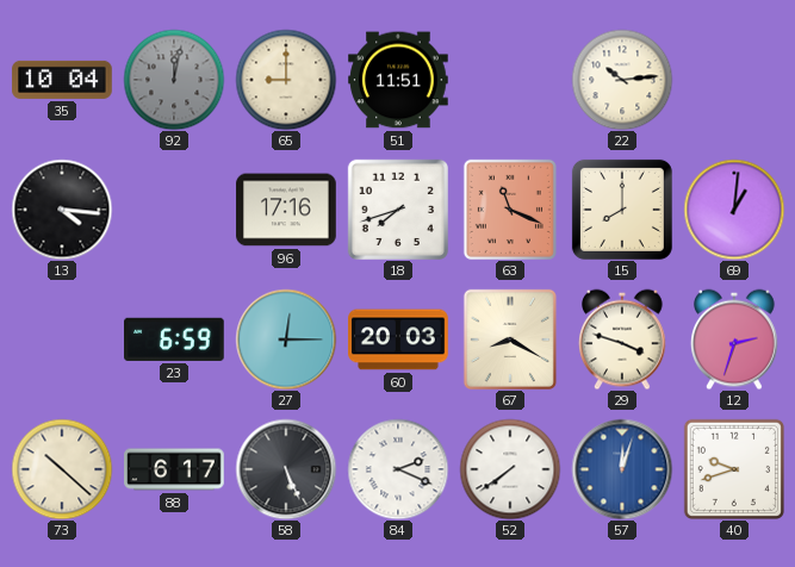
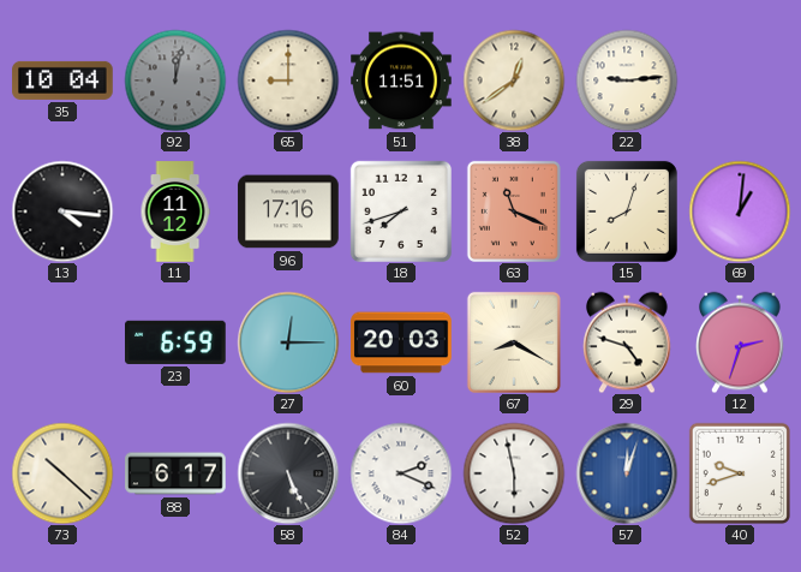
38: none -> 12:39 (514, 81)
22: 10:14 -> 9:14 (627, 81)
11: none -> 11:12 (175, 211)
15: 8:00 -> 8:03 (627, 211)
29: 3:48 -> 4:48 (628, 342)
52: 7:39 -> 5:58 (514, 473)
